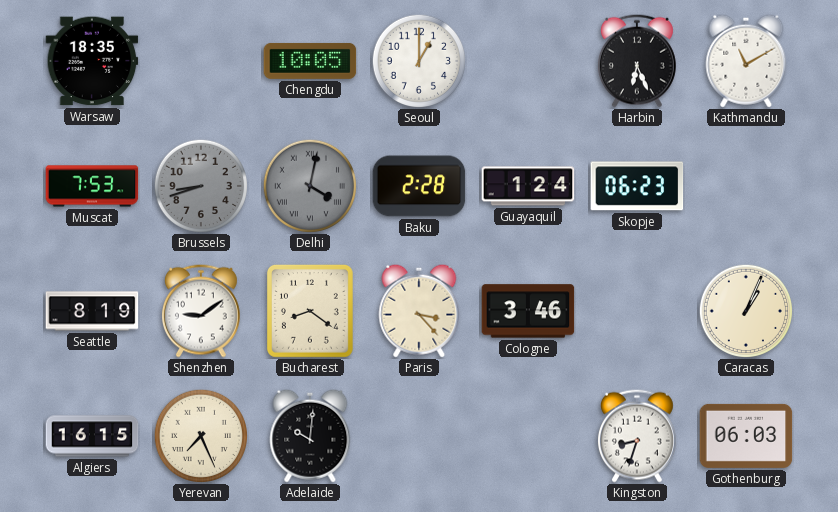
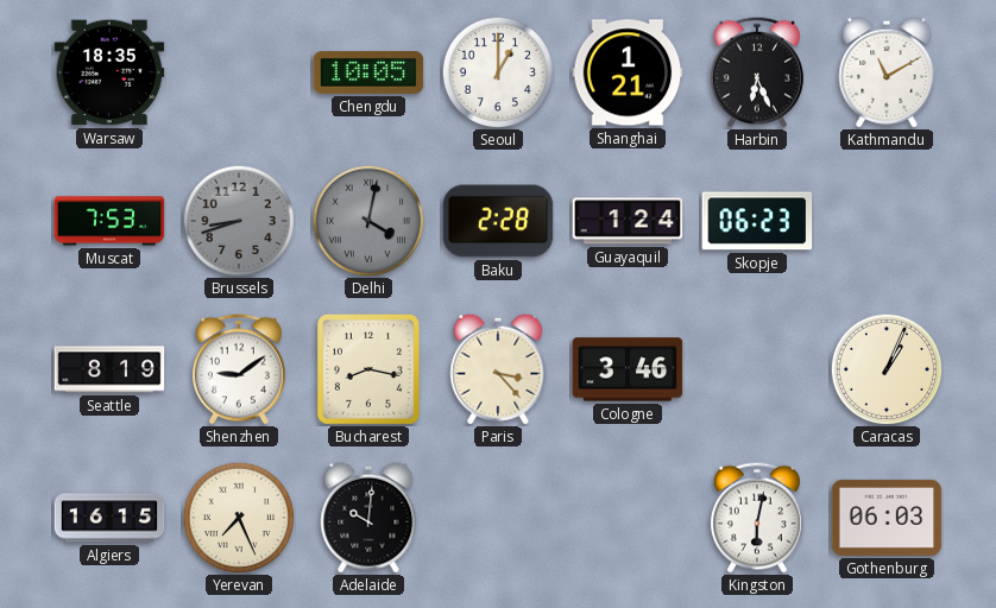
Shanghai: none -> 1:21 (628, 72)
Bucharest: 8:21 -> 8:17 (368, 370)
Kingston: 8:33 -> 6:02 (757, 518)
